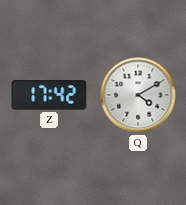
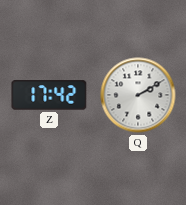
Q: 4:10 -> 2:10 (138, 95)
